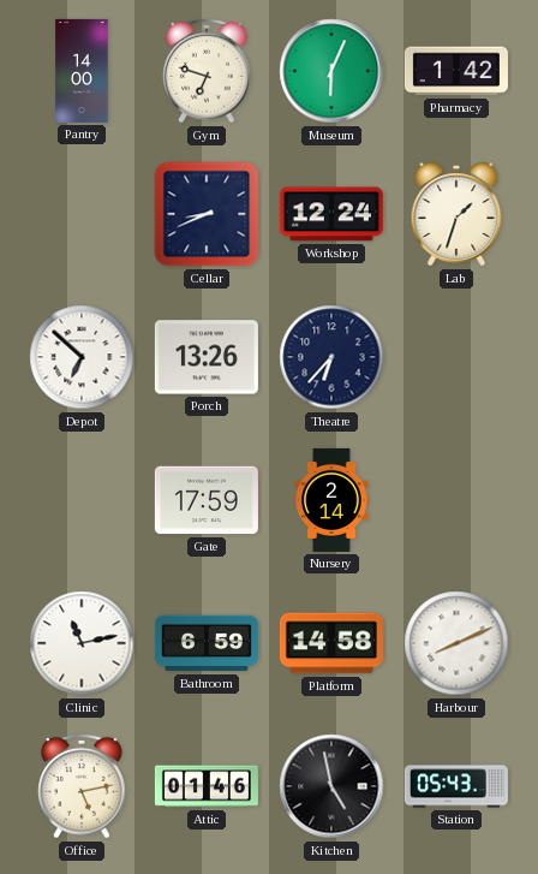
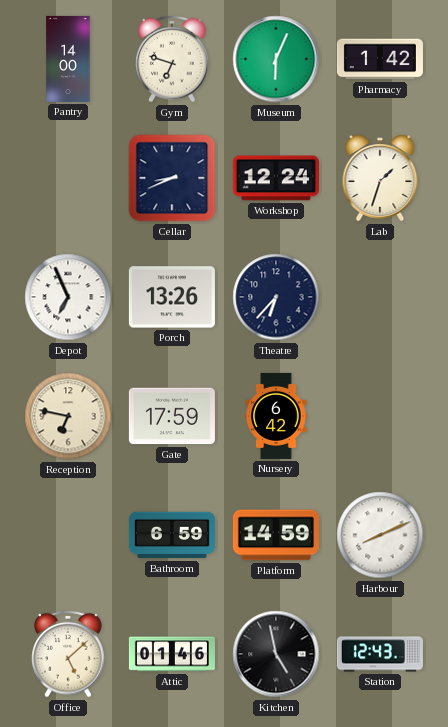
Depot: 6:52 -> 6:56 (68, 297)
Reception: none -> 6:47 (68, 416)
Nursery: 2:14 -> 6:42 (276, 416)
Clinic: 11:13 -> none (82, 643)
Platform: 14:58 -> 14:59 (276, 535)
Office: 5:13 -> 5:08 (68, 654)
Station: 05:43 -> 12:43 (380, 654)
